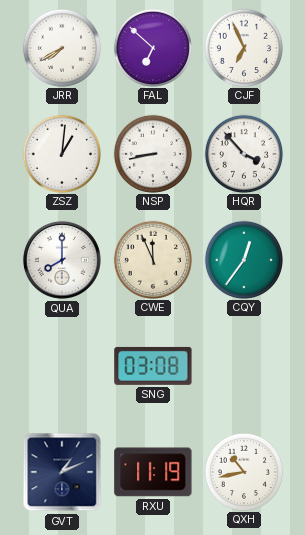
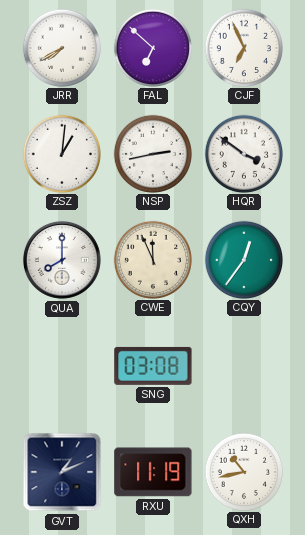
NSP: 8:43 -> 2:43 (152, 153)
HQR: 3:53 -> 3:51 (243, 153)
